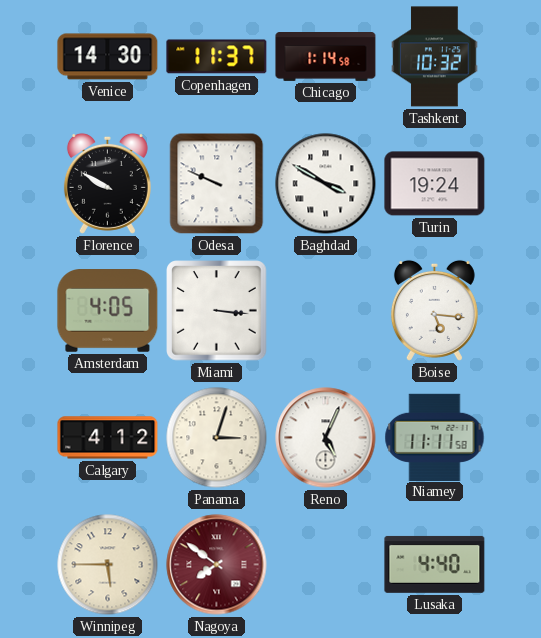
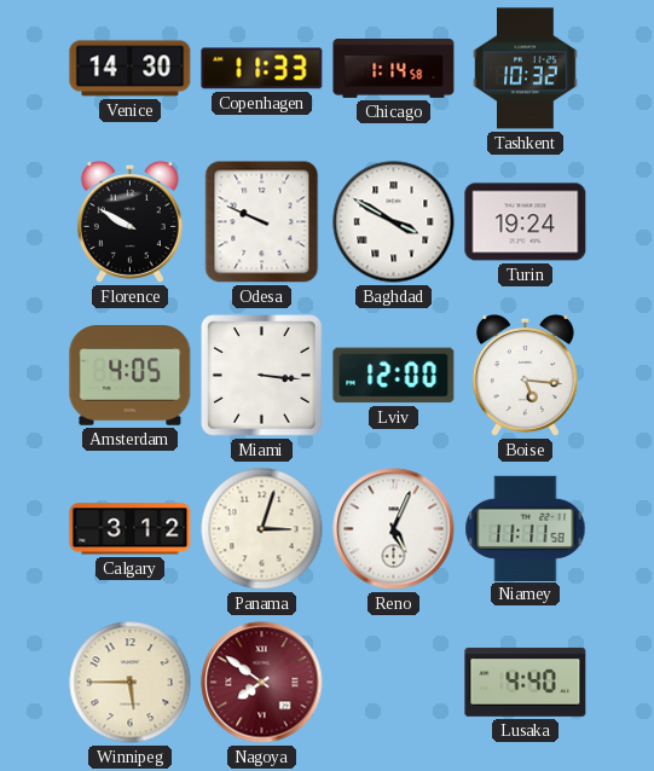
Copenhagen: 11:37 -> 11:33 (262, 69)
Lviv: none -> 12:00 (394, 376)
Calgary: 4:12 -> 3:12 (131, 529)
